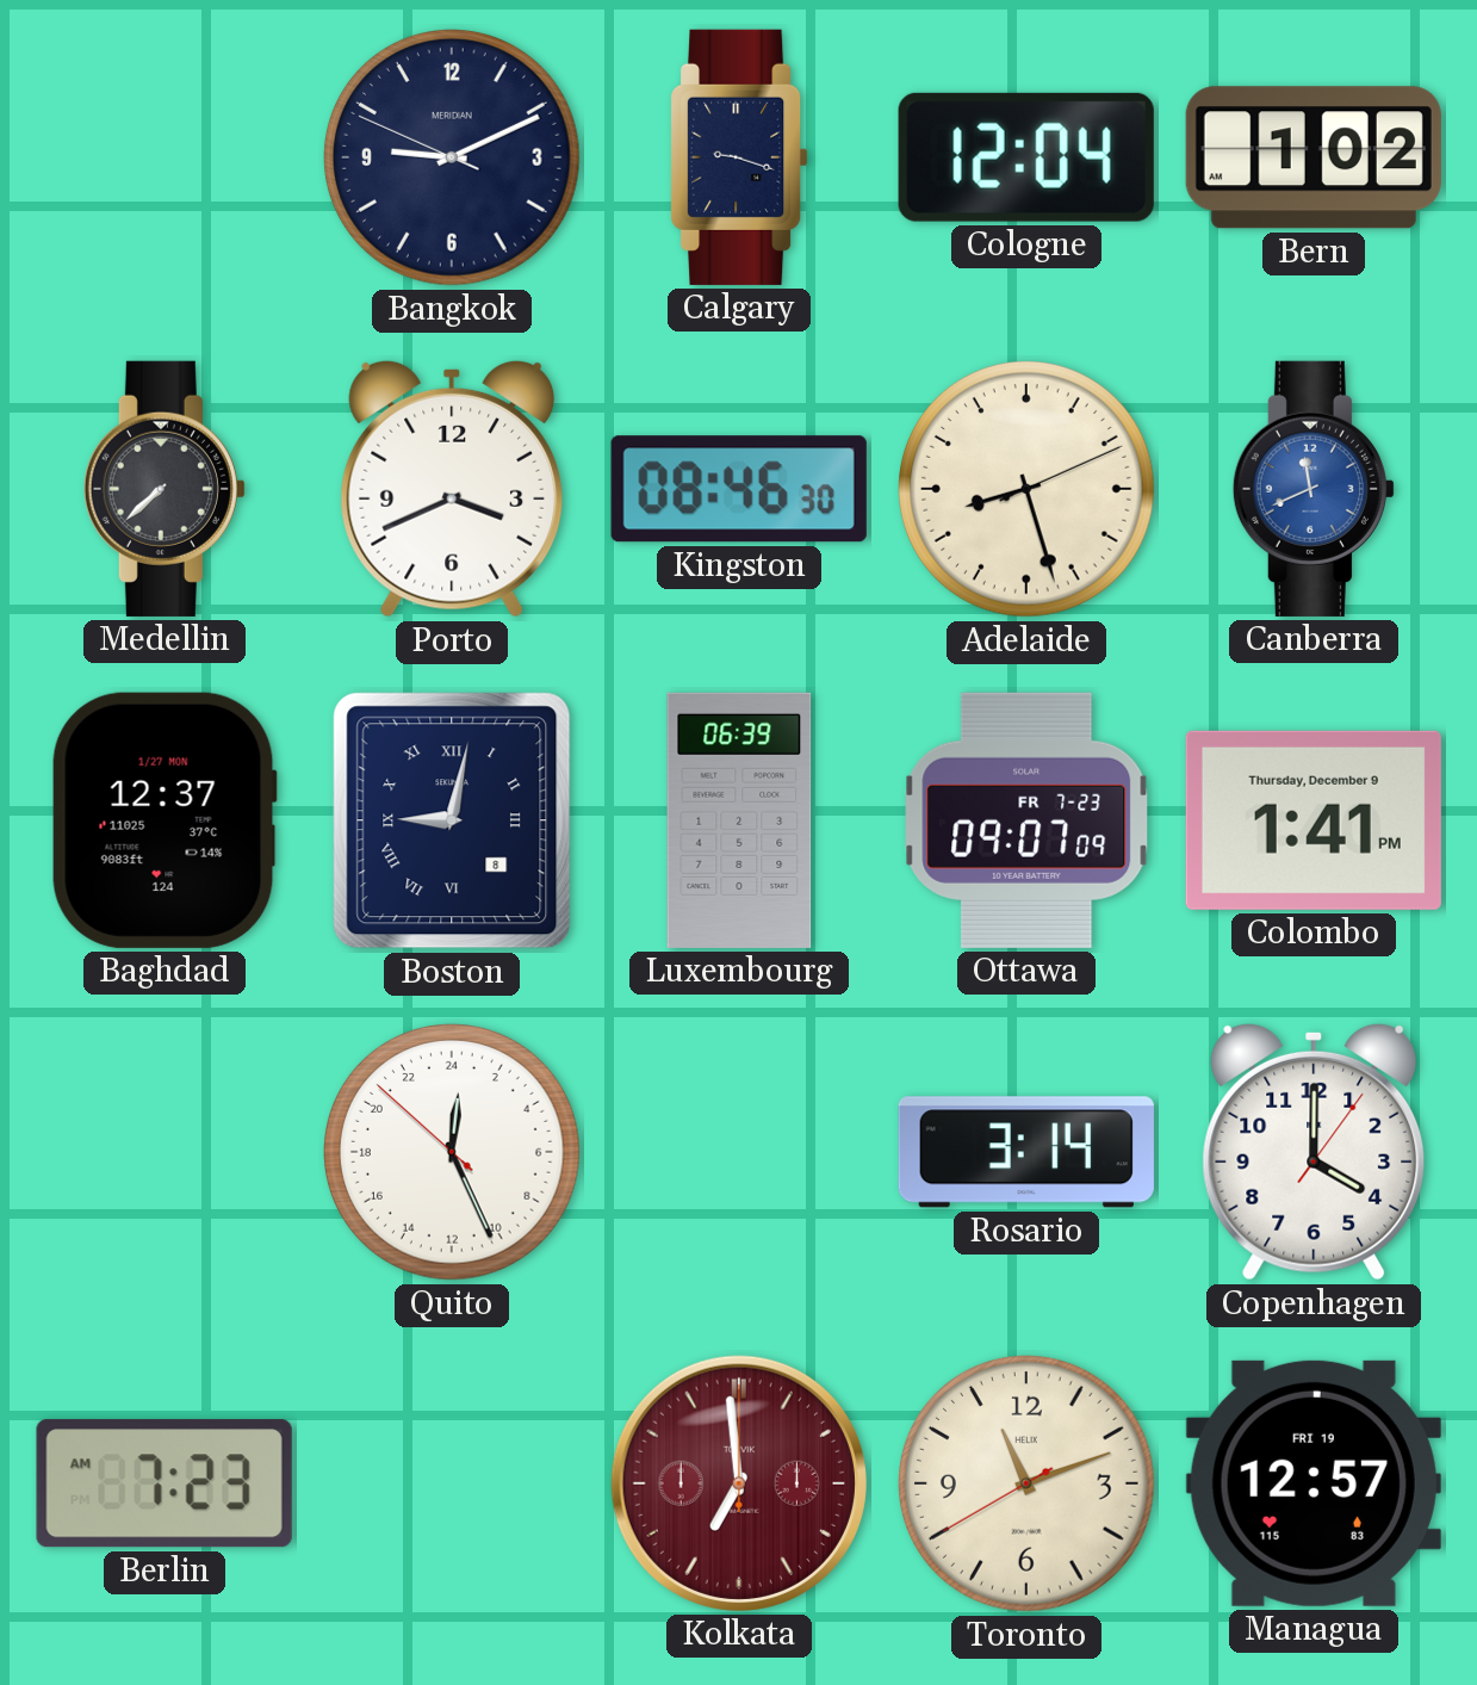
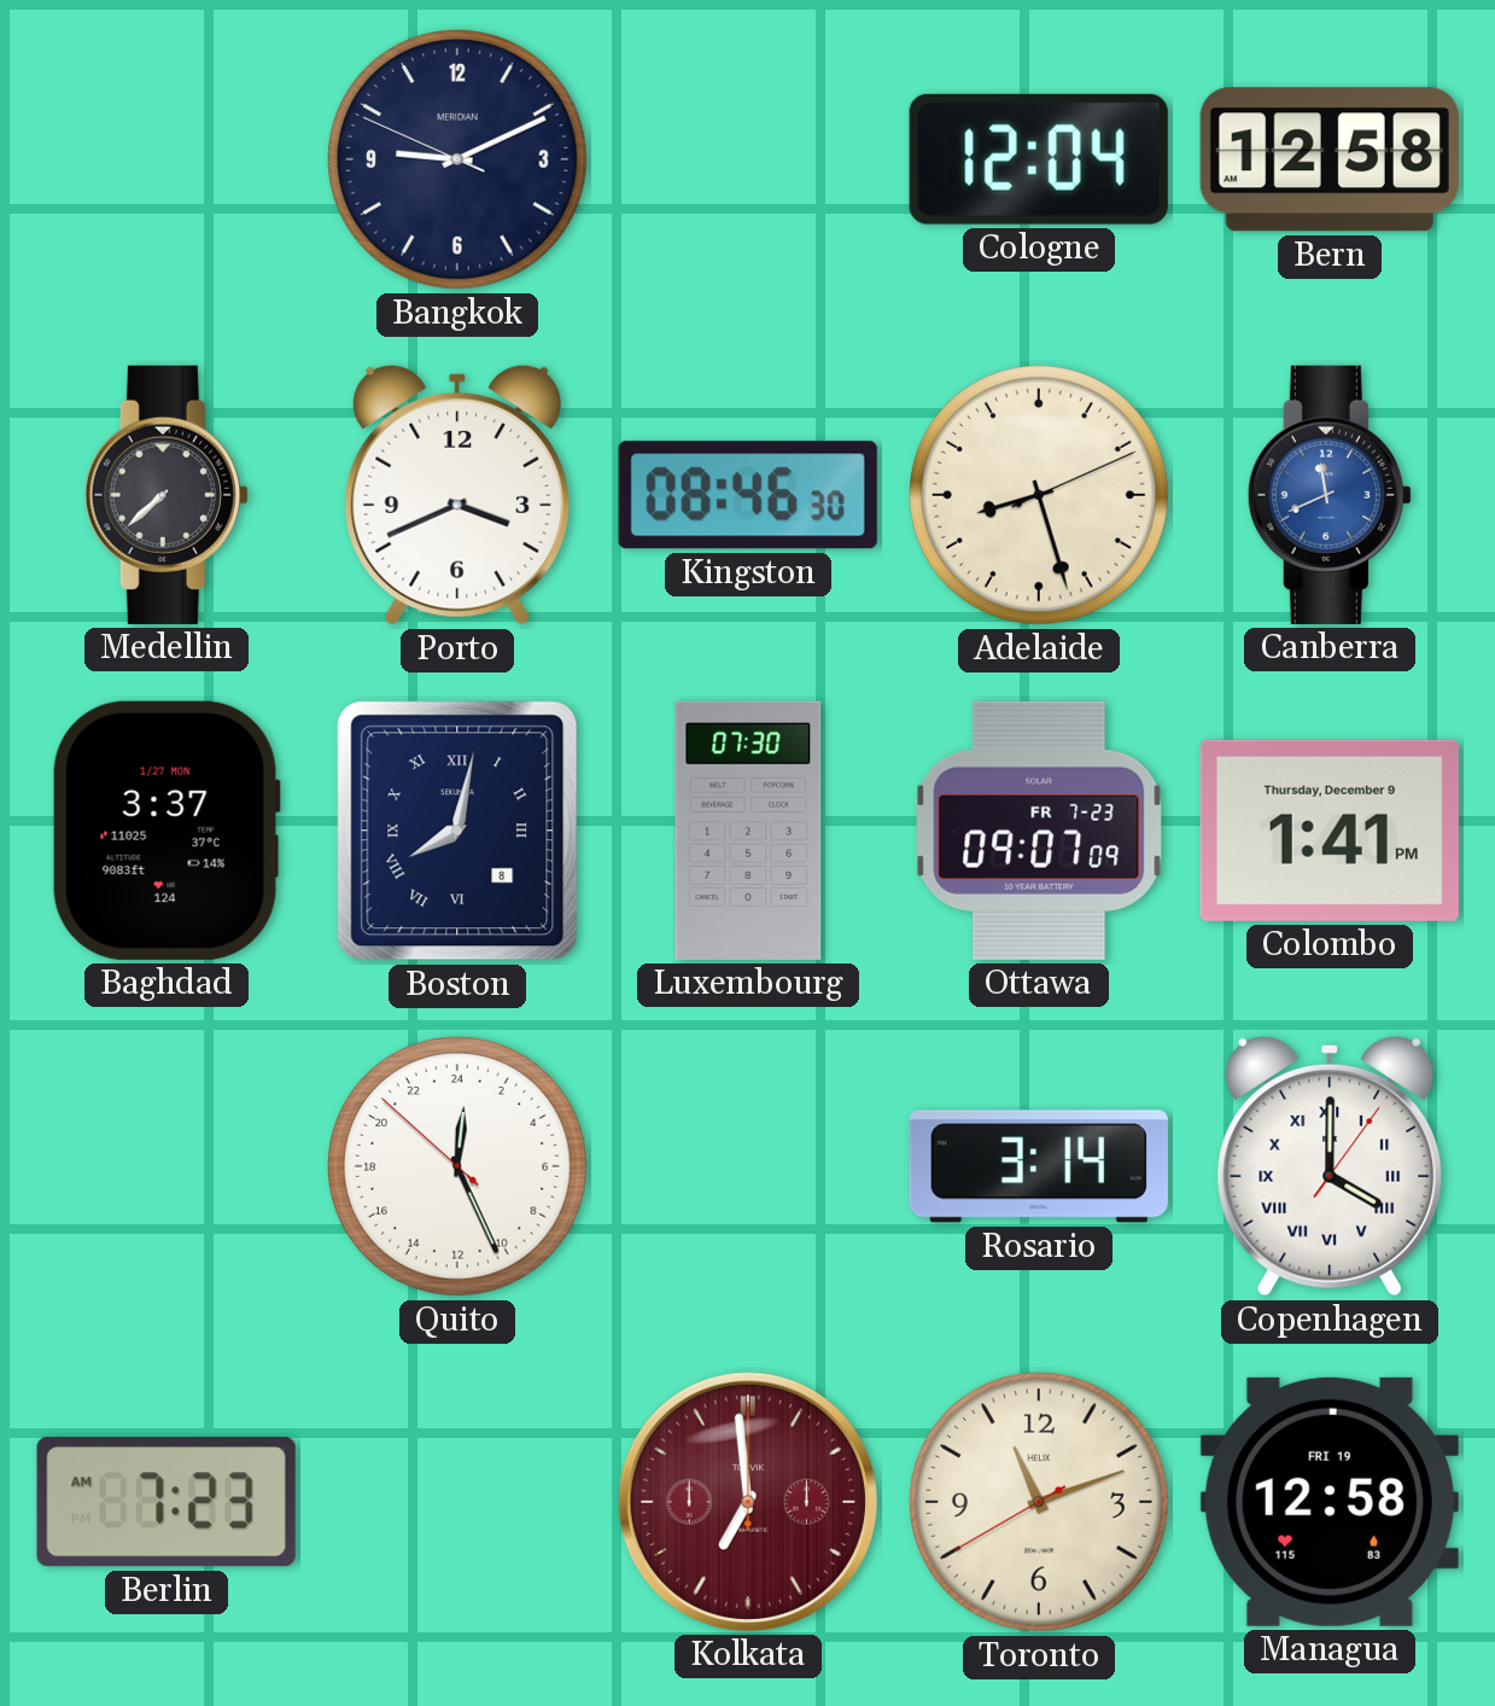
Calgary: 9:18 -> none (740, 157)
Bern: 1:02 -> 12:58 (1330, 159)
Baghdad: 12:37 -> 3:37 (167, 831)
Boston: 9:02 -> 8:02 (457, 831)
Luxembourg: 06:39 -> 07:30 (748, 831)
Copenhagen numerals: Arabic -> Roman (1330, 1166)
Managua: 12:57 -> 12:58 (1330, 1502)
